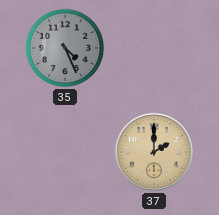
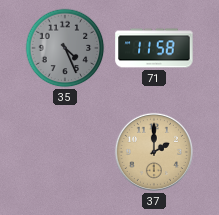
71: none -> 11:58 (154, 48)
